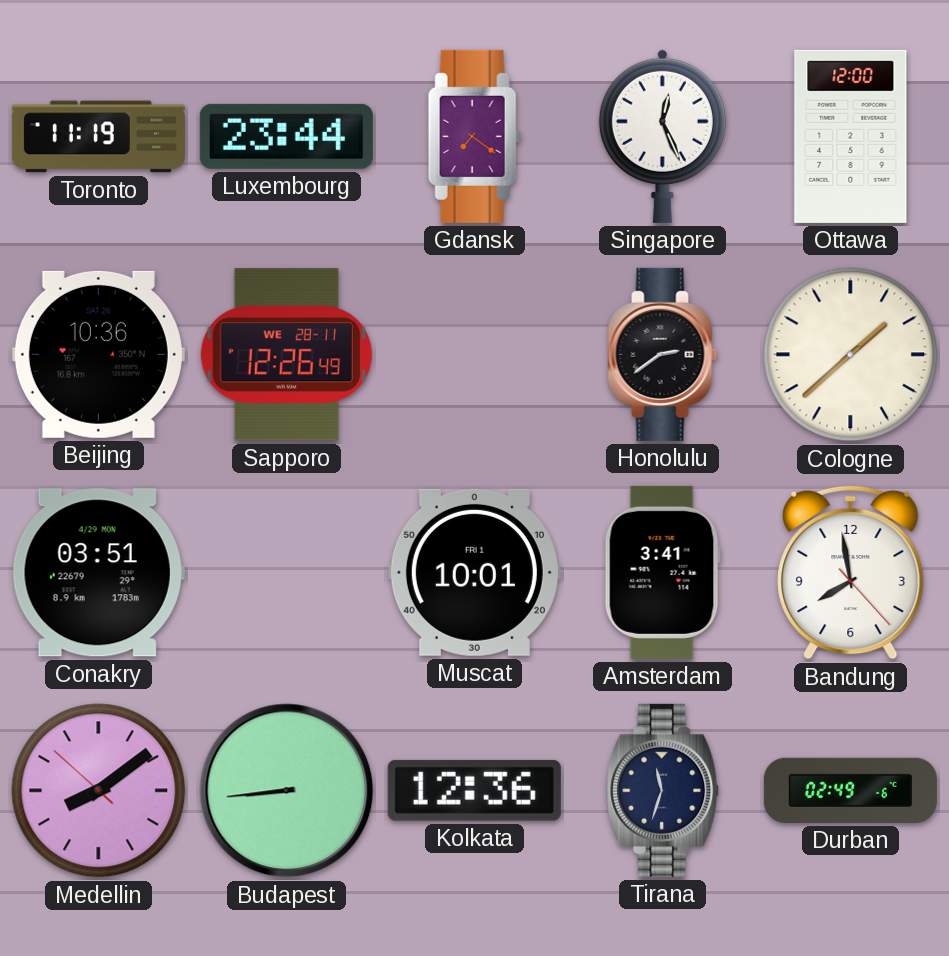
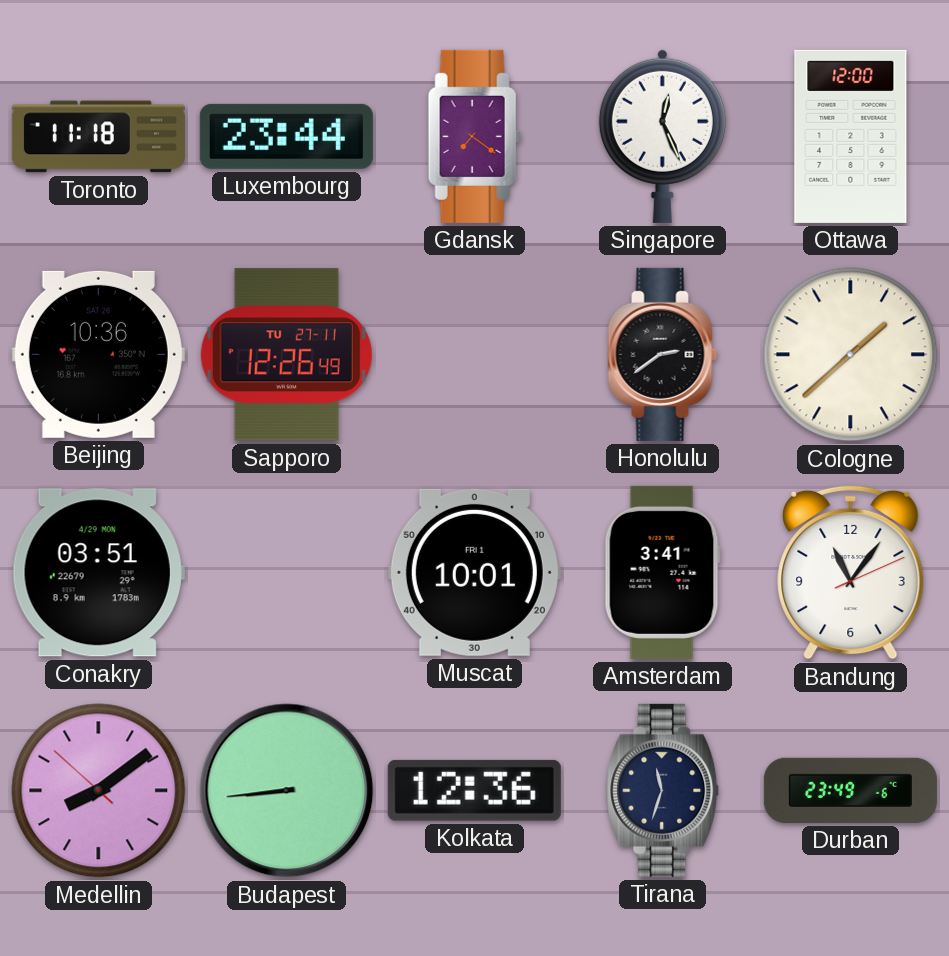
Toronto: 11:19 -> 11:18 (98, 137)
Sapporo date: WE 28-11 -> TU 27-11 (286, 355)
Bandung: 7:58 -> 11:06 (851, 572)
Durban: 02:49 -> 23:49 (850, 790)
